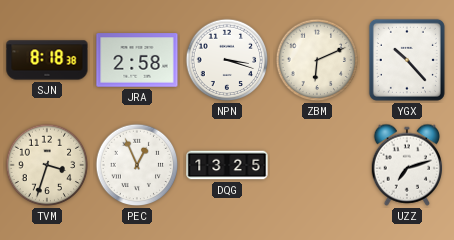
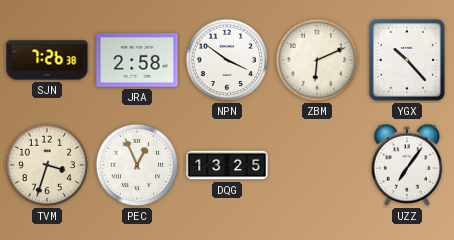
SJN: 8:18 -> 7:26 (47, 60)
NPN: 3:18 -> 3:51 (227, 60)
UZZ: 7:12 -> 7:06 (407, 165)
